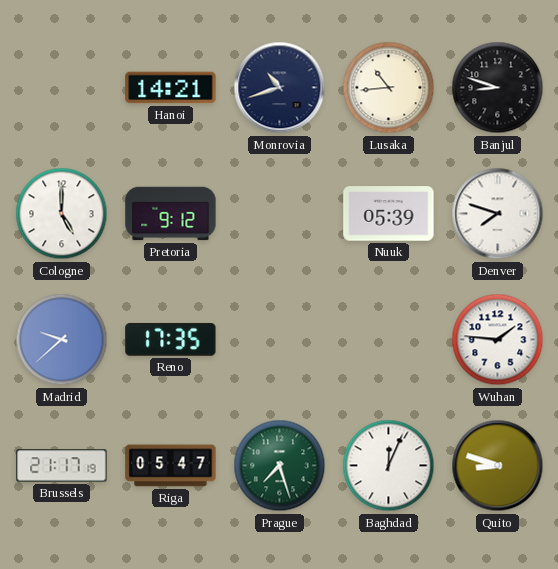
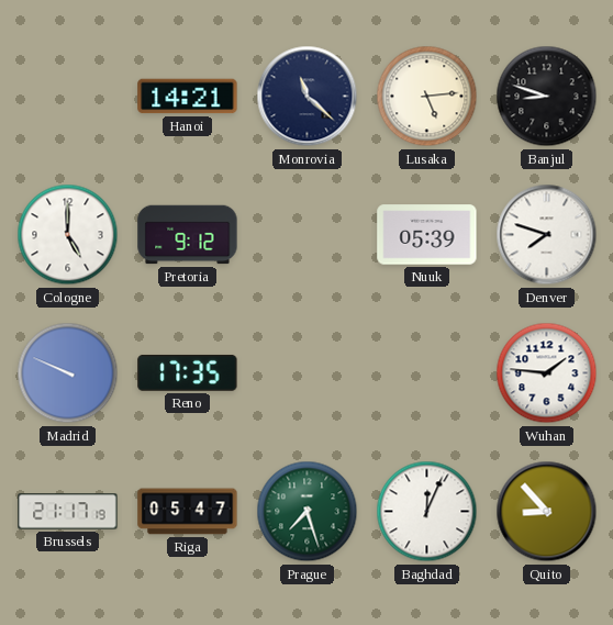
Monrovia: 10:42 -> 11:22 (308, 97)
Lusaka: 10:44 -> 5:14 (427, 97)
Madrid: 9:38 -> 9:49 (68, 373)
Quito: 8:48 -> 8:53 (547, 512)
